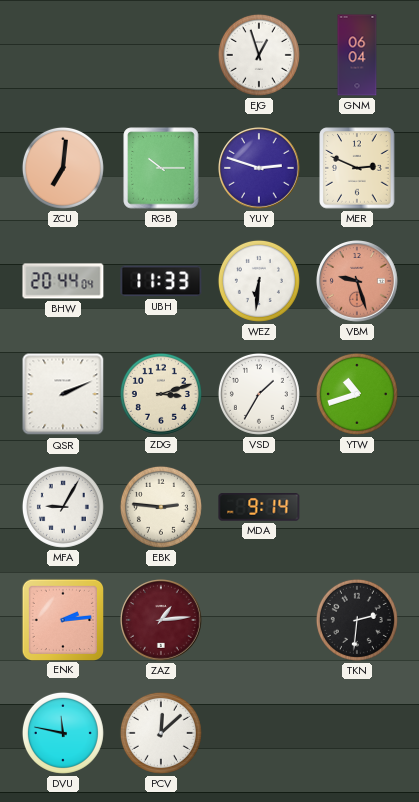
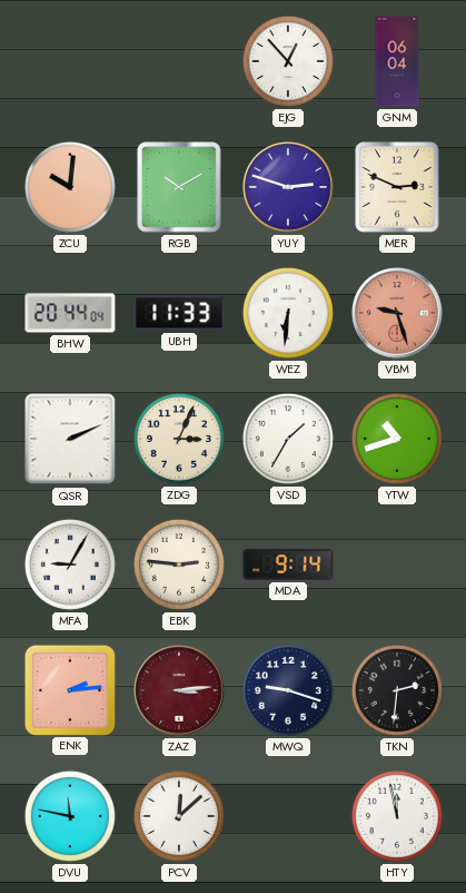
EJG: 12:57 -> 12:53 (288, 61)
ZCU: 7:01 -> 10:01 (70, 187)
RGB: 10:15 -> 10:10 (179, 187)
ZDG: 3:12 -> 3:04 (179, 439)
ZAZ: 1:14 -> 3:14 (180, 691)
MWQ: none -> 9:18 (288, 690)
HTY: none -> 11:58 (397, 816)
